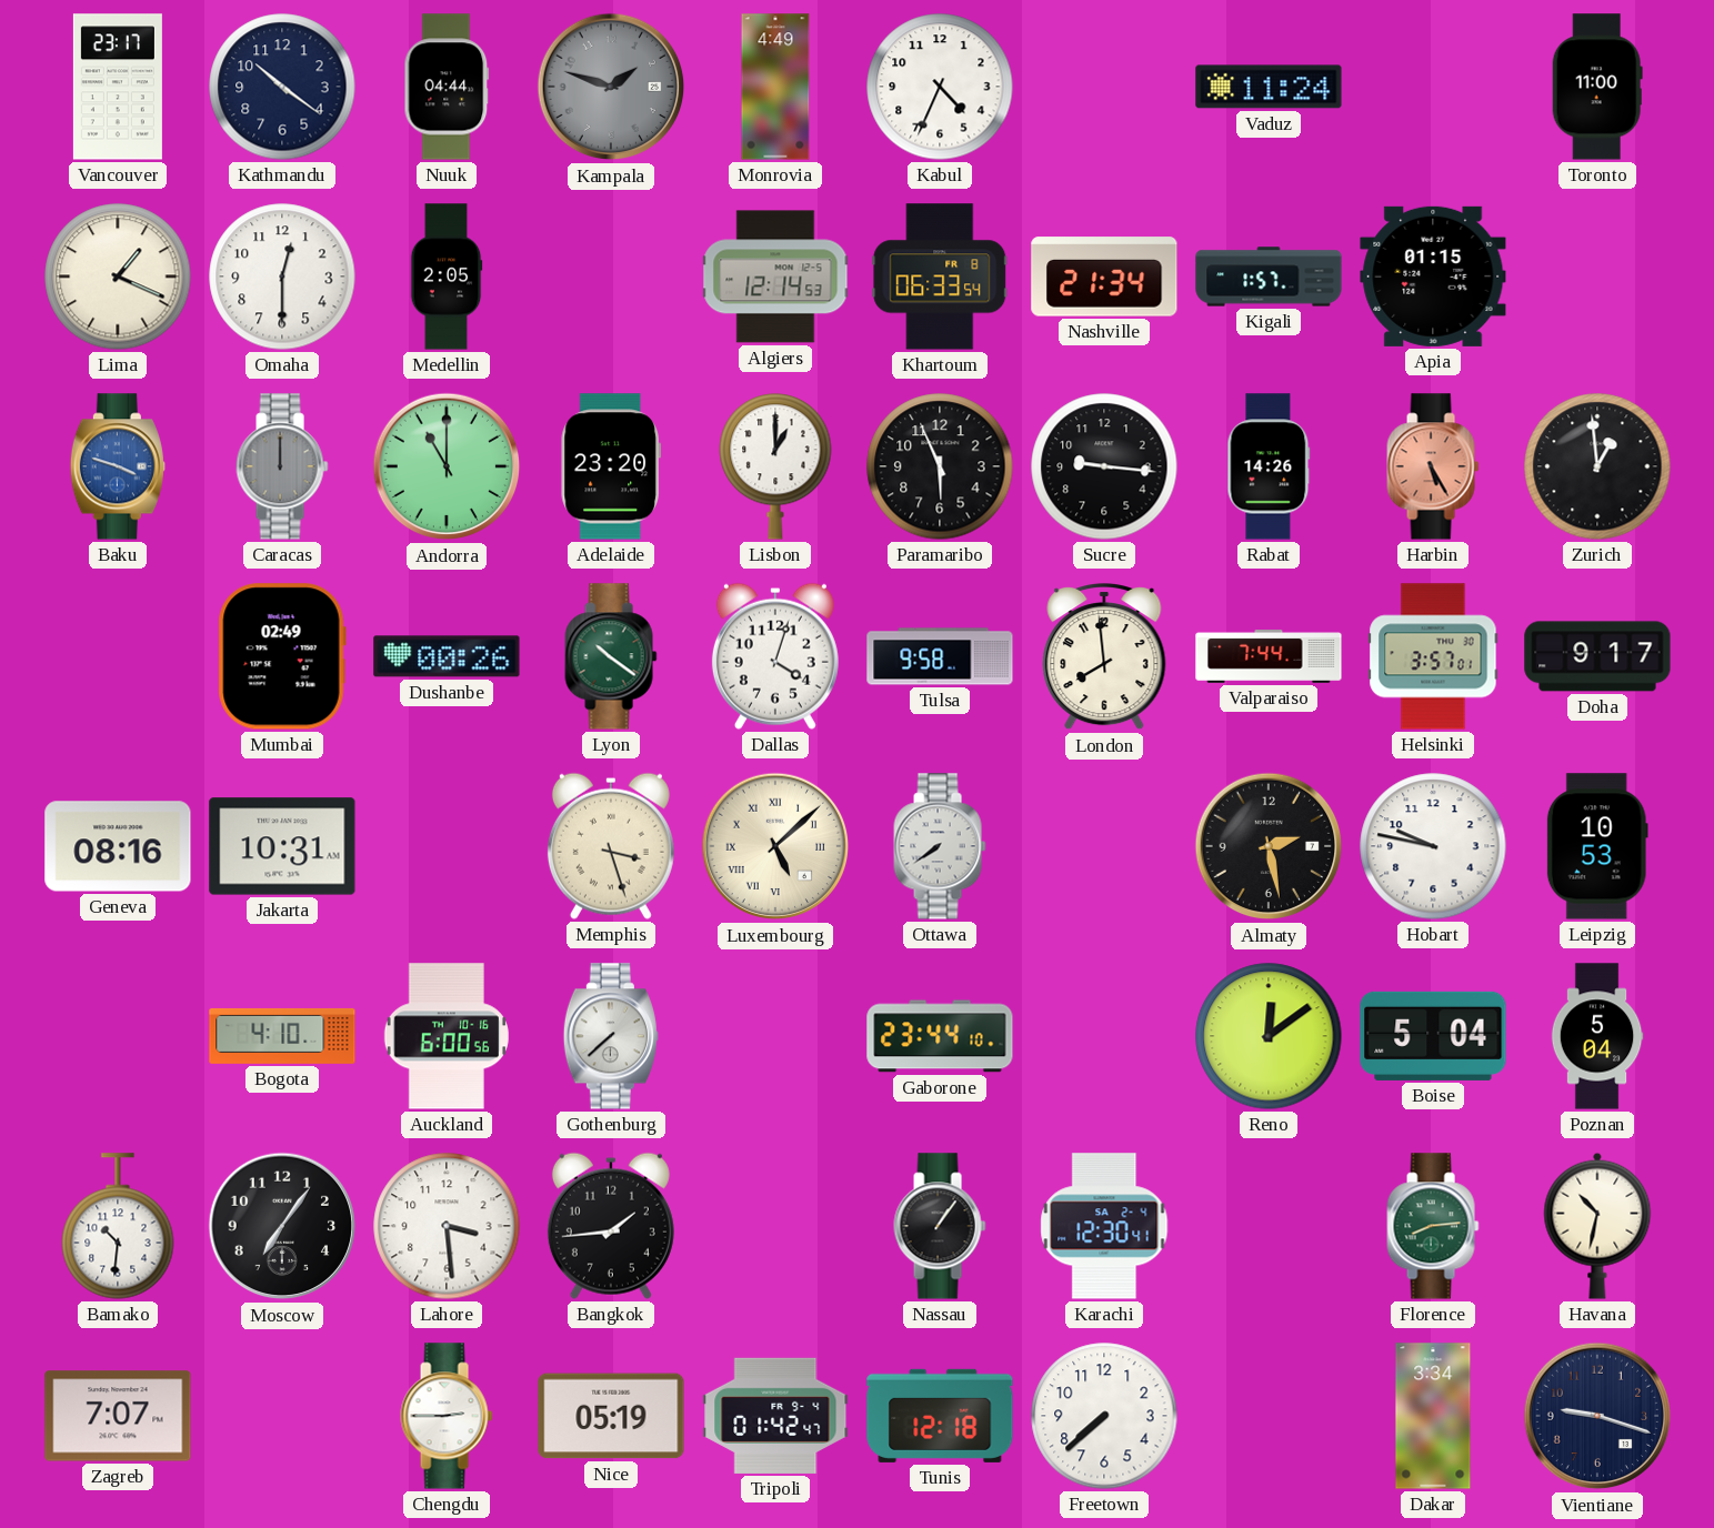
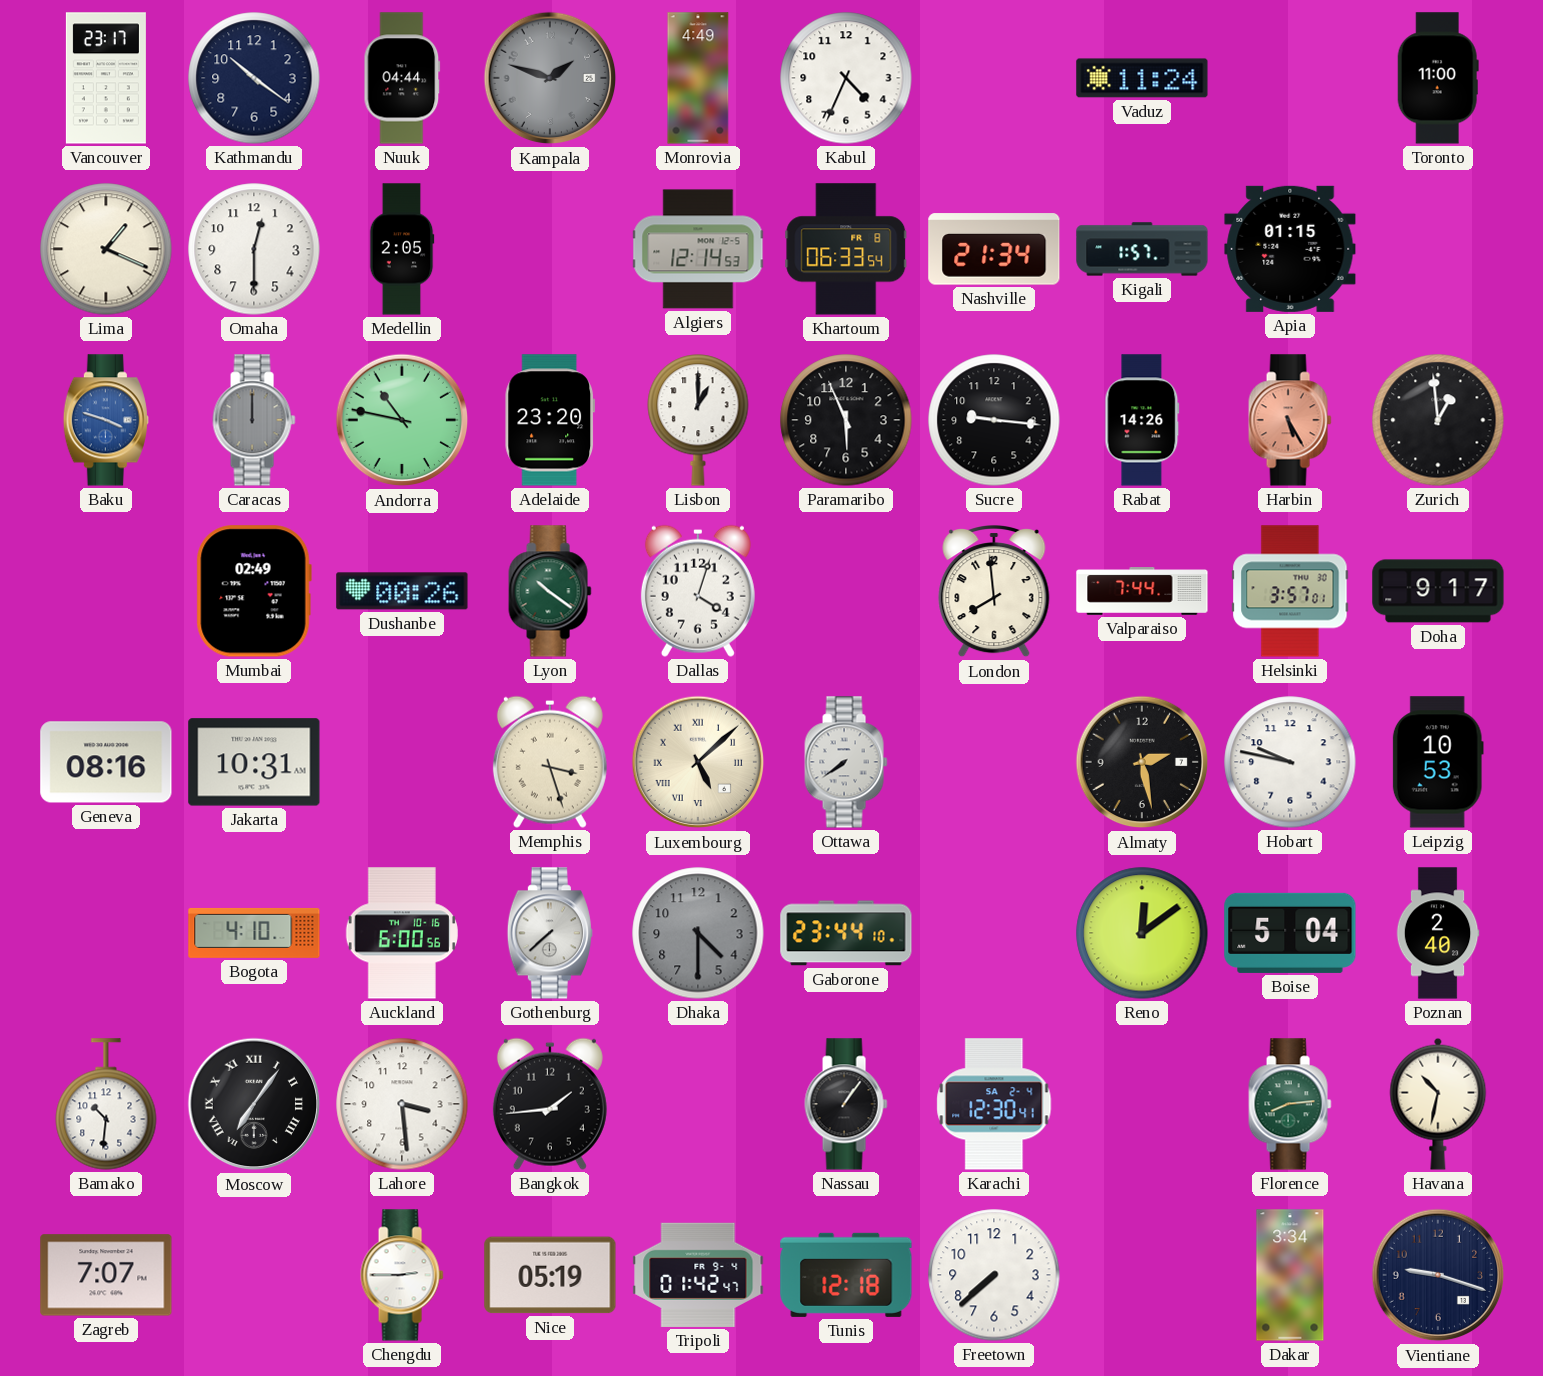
Andorra: 11:00 -> 10:47 (402, 420)
Tulsa: 9:58 -> none (940, 656)
Dhaka: none -> 4:30 (698, 933)
Poznan: 5:04 -> 2:40 (1438, 933)
Moscow numerals: Arabic -> Roman (254, 1104)
